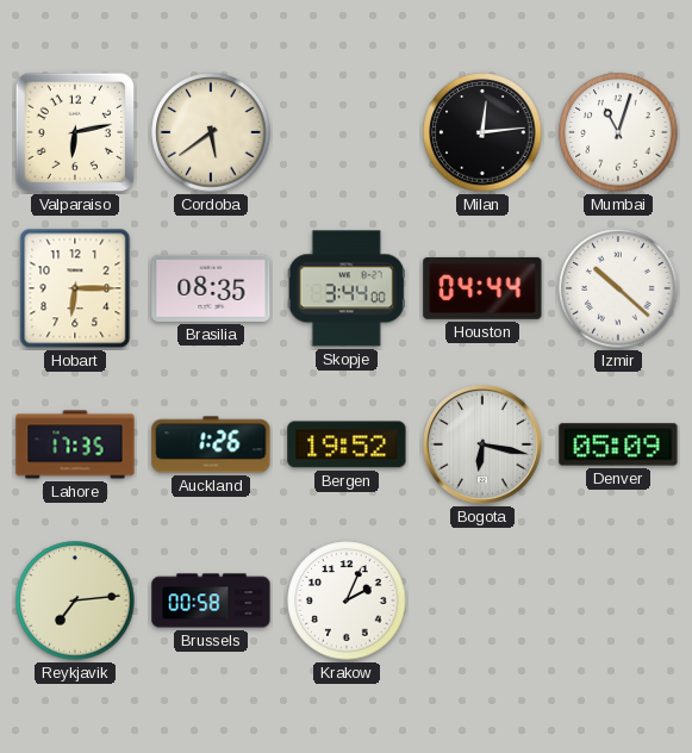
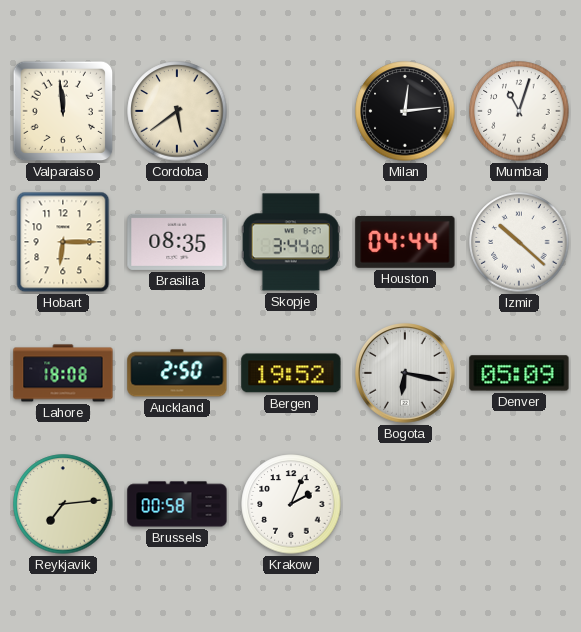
Valparaiso: 6:13 -> 11:59 (63, 111)
Lahore: 17:35 -> 18:08 (63, 373)
Auckland: 1:26 -> 2:50 (177, 373)
